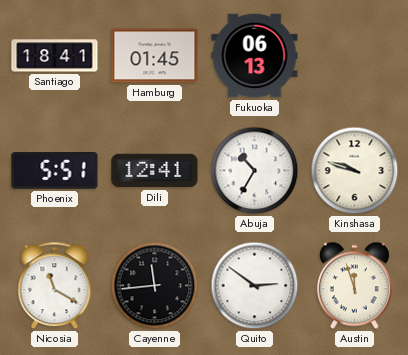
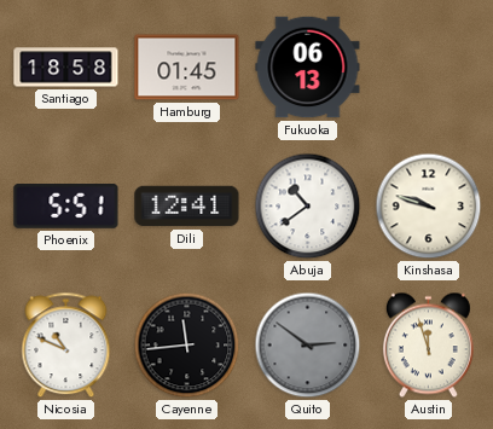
Santiago: 18:41 -> 18:58 (66, 68)
Abuja: 10:35 -> 10:39 (308, 207)
Nicosia: 11:20 -> 10:49 (66, 346)
Quito dial: white -> grey (308, 346)
